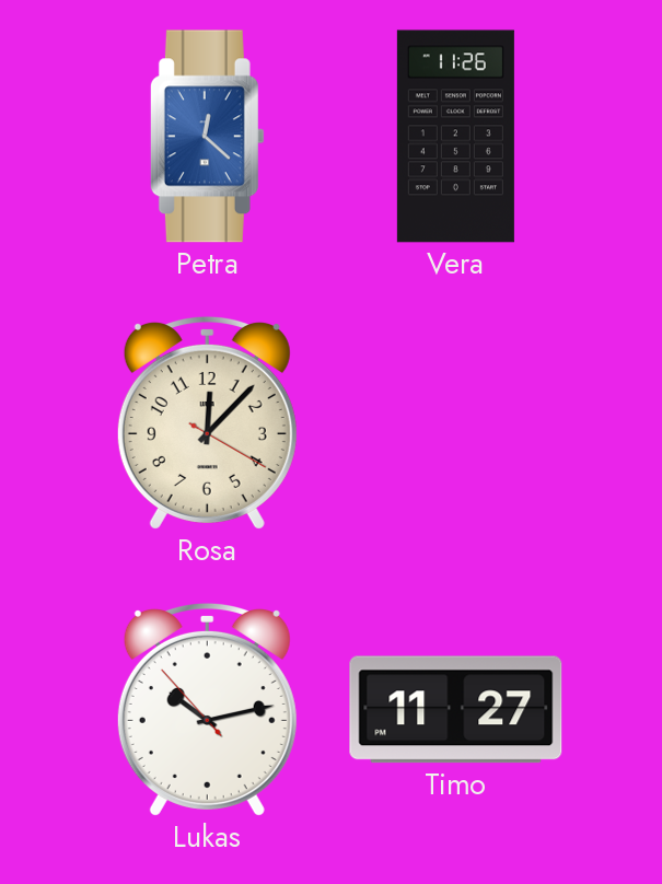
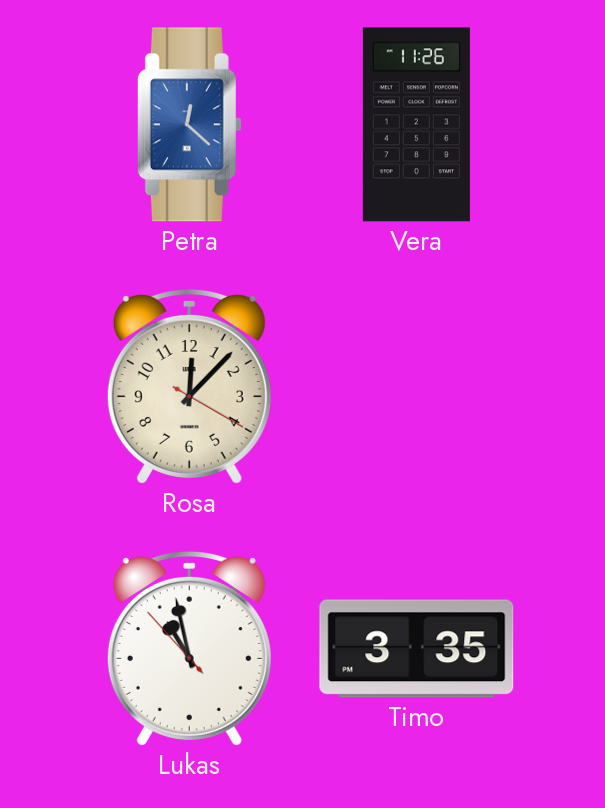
Lukas: 10:12 -> 10:57 (189, 648)
Timo: 11:27 -> 3:35 (417, 649)
